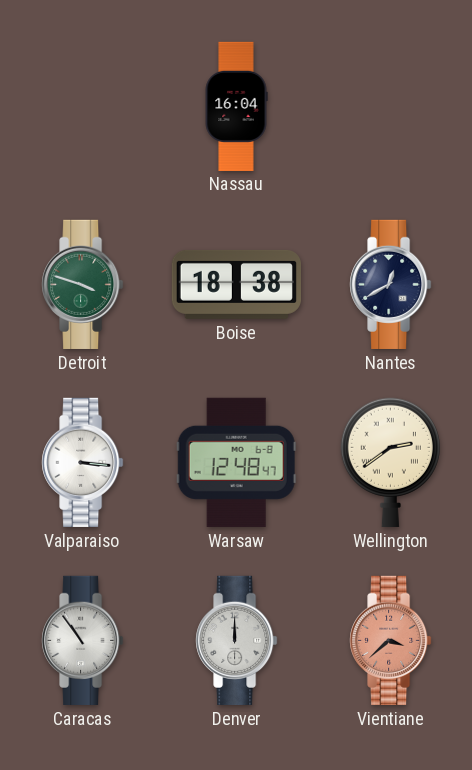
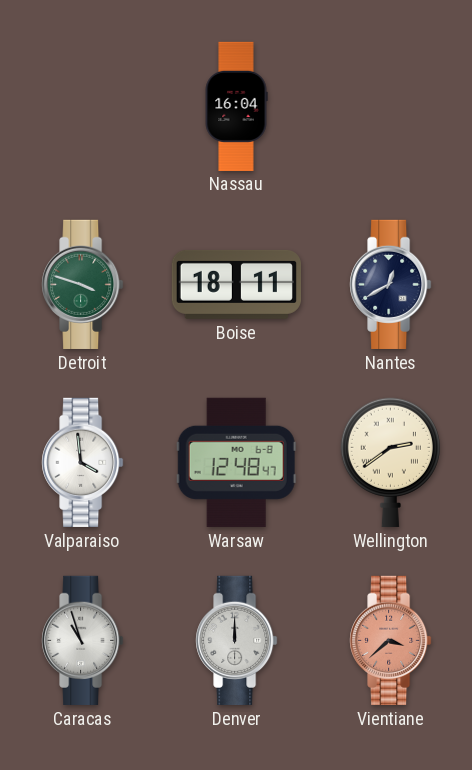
Boise: 18:38 -> 18:11 (236, 284)
Valparaiso: 3:16 -> 3:59 (83, 462)
Caracas: 10:54 -> 10:57 (83, 640)
